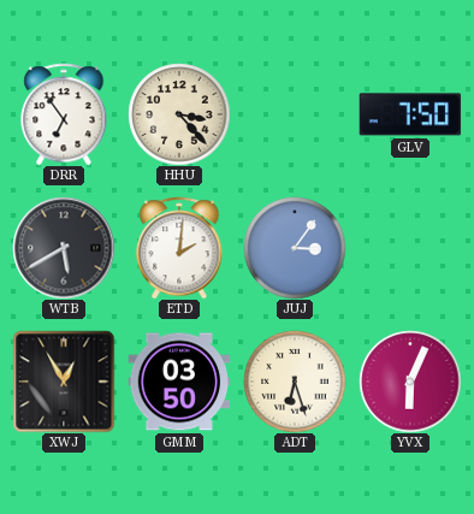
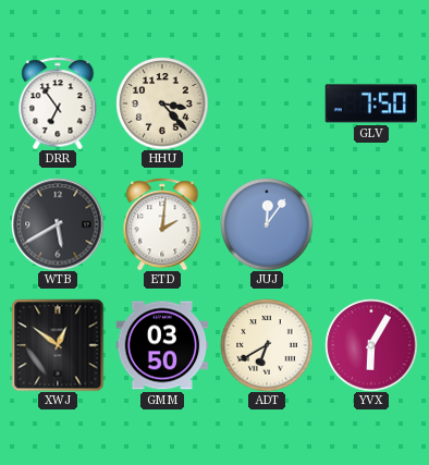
JUJ: 3:06 -> 12:06 (267, 224)
XWJ: 12:55 -> 12:51 (58, 345)
ADT: 6:27 -> 6:40 (267, 345)
YVX: 6:04 -> 6:05 (371, 345)
